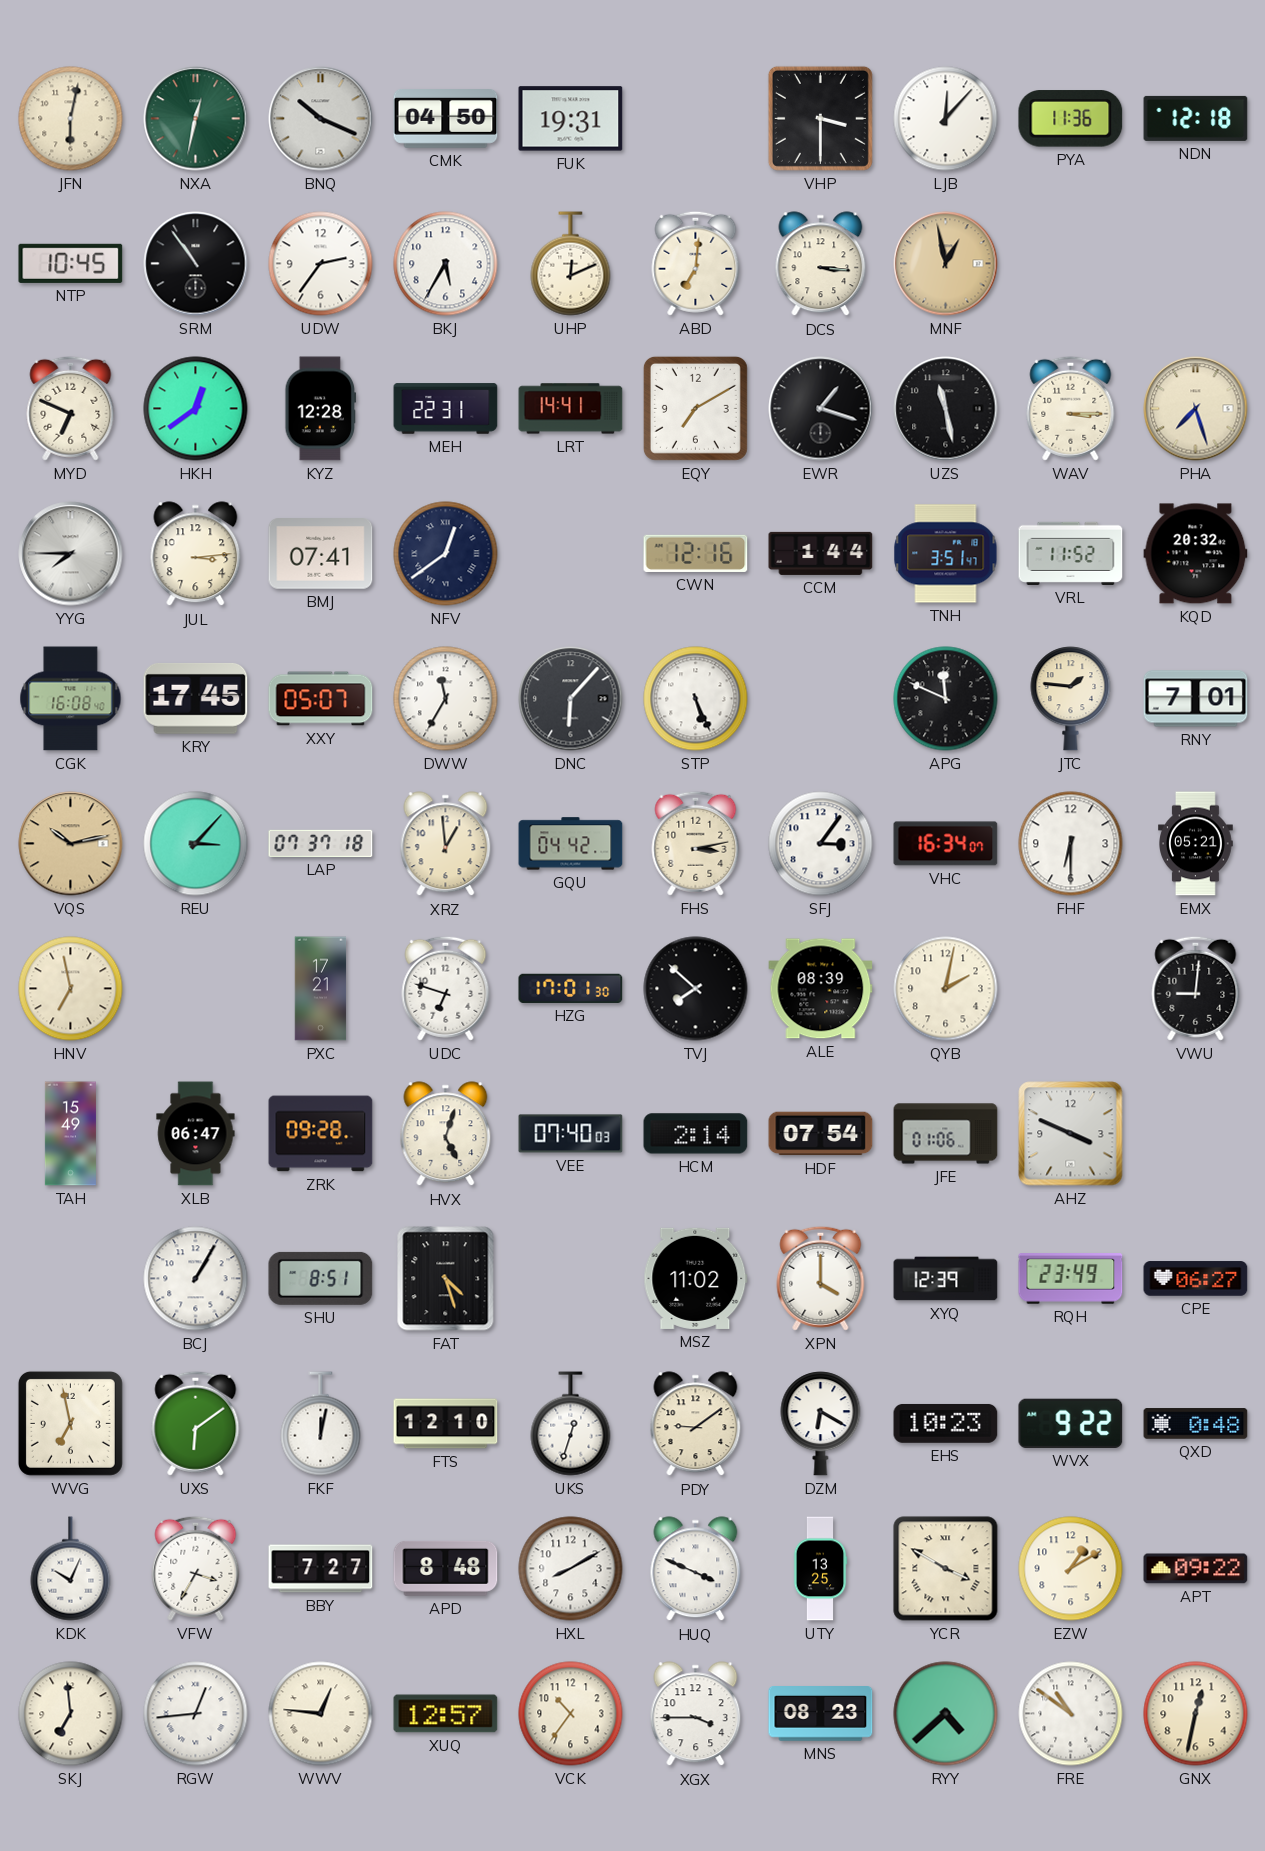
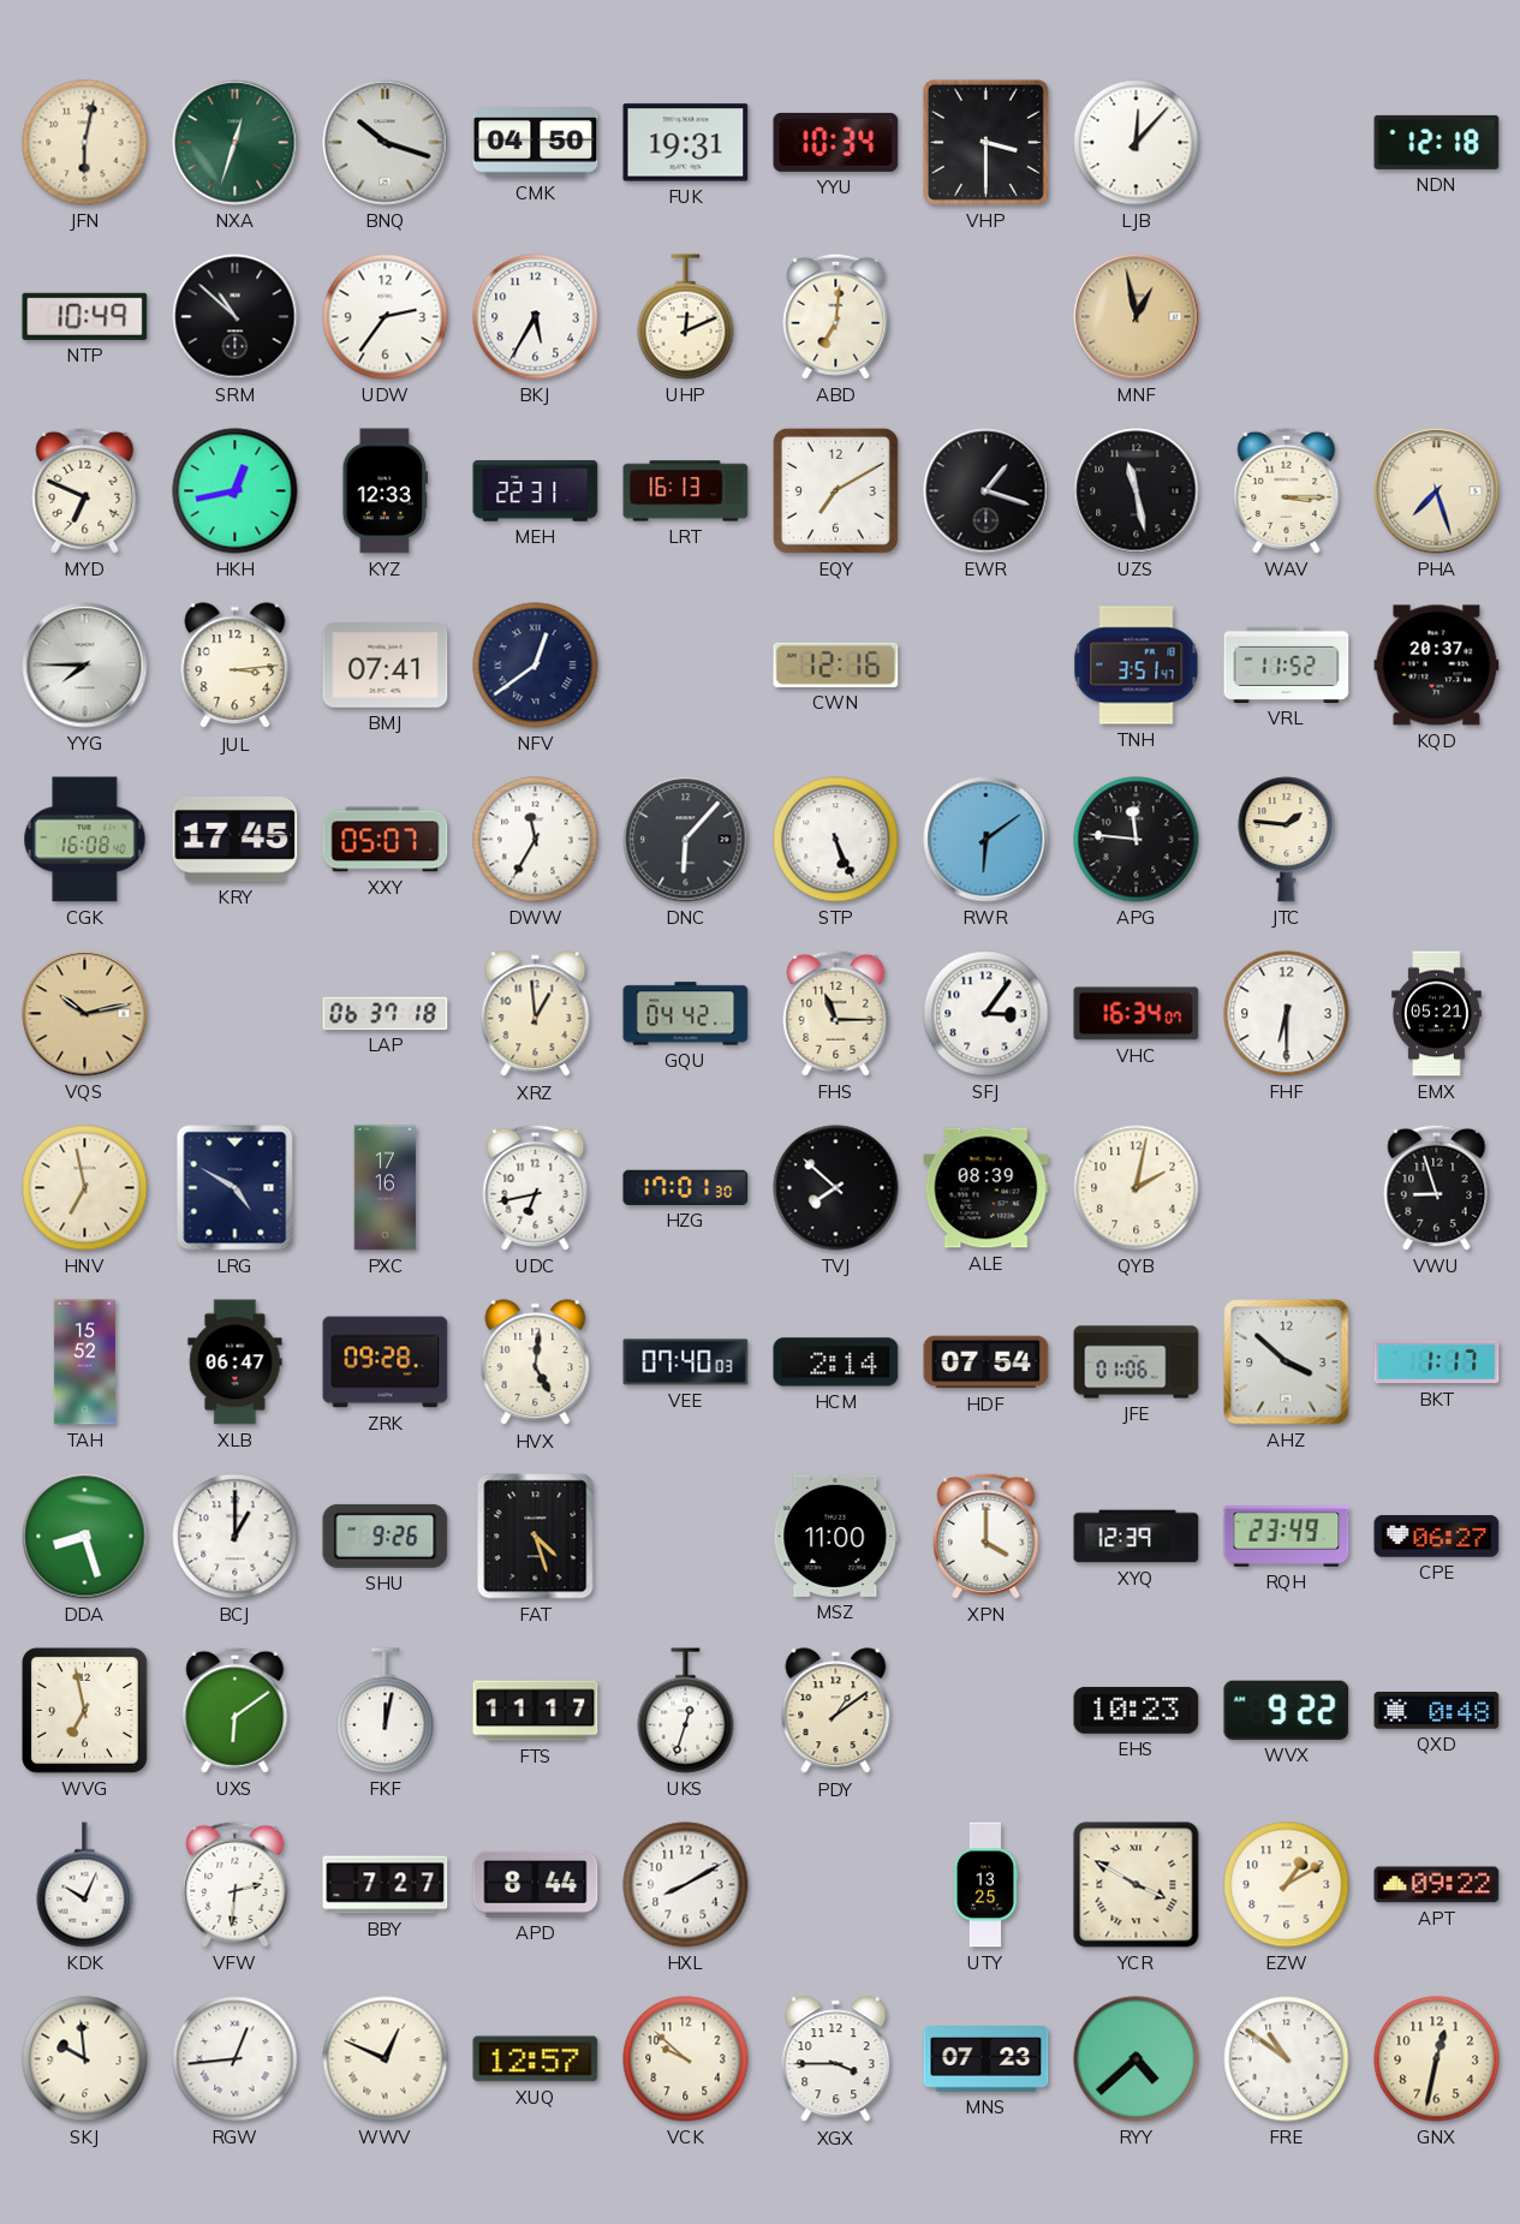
NXA: 12:32 -> 12:33 (236, 143)
BNQ: 10:19 -> 10:18 (386, 143)
YYU: none -> 10:34 (836, 142)
PYA: 11:36 -> none (1071, 119)
NTP: 10:45 -> 10:49 (85, 316)
SRM: 10:54 -> 10:52 (236, 317)
DCS: 3:16 -> none (821, 264)
HKH: 12:39 -> 12:43 (236, 491)
KYZ: 12:28 -> 12:33 (386, 491)
LRT: 14:41 -> 16:13 (686, 491)
CCM: 1:44 -> none (821, 553)
KQD: 20:32 -> 20:37 (1437, 666)
RWR: none -> 6:09 (986, 840)
APG: 11:49 -> 11:46 (1137, 840)
RNY: 7:01 -> none (1196, 699)
REU: 3:07 -> none (196, 844)
LAP: 07:37 -> 06:37 (386, 1013)
FHS: 3:13 -> 11:15 (836, 1013)
LRG: none -> 4:50 (236, 1188)
PXC: 17:21 -> 17:16 (386, 1188)
UDC: 6:48 -> 6:43 (536, 1187)
VWU: 9:01 -> 8:57 (1437, 1187)
TAH: 15:49 -> 15:52 (84, 1363)
HVX: 5:03 -> 5:01 (536, 1363)
AHZ: 3:49 -> 3:52 (1287, 1363)
BKT: none -> 1:17 (1437, 1363)
DDA: none -> 8:27 (85, 1537)
BCJ: 1:05 -> 1:00 (236, 1537)
SHU: 8:51 -> 9:26 (386, 1536)
MSZ: 11:02 -> 11:00 (836, 1536)
FTS: 12:10 -> 11:17 (536, 1711)
PDY: 9:09 -> 1:09 (836, 1711)
DZM: 6:20 -> none (821, 1424)
VFW: 3:35 -> 2:31 (236, 1884)
APD: 8:48 -> 8:44 (536, 1884)
HUQ: 3:49 -> none (696, 1569)
SKJ: 6:59 -> 9:59 (85, 2059)
WWV: 12:46 -> 12:49 (386, 2059)
VCK: 10:36 -> 9:52 (686, 2059)
MNS: 08:23 -> 07:23 (986, 2059)
